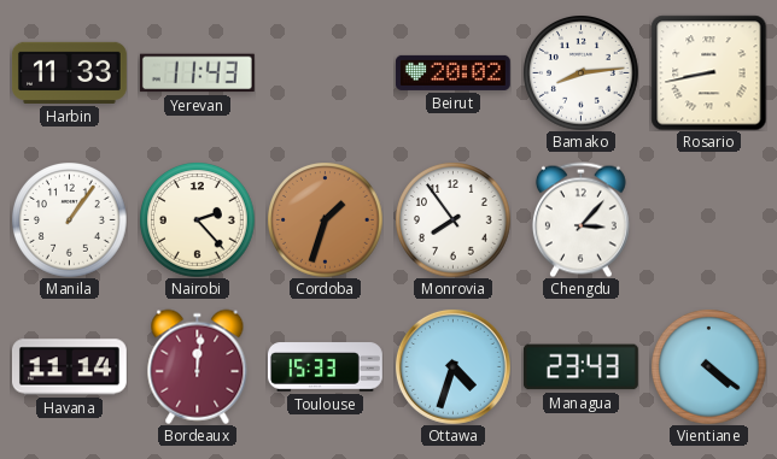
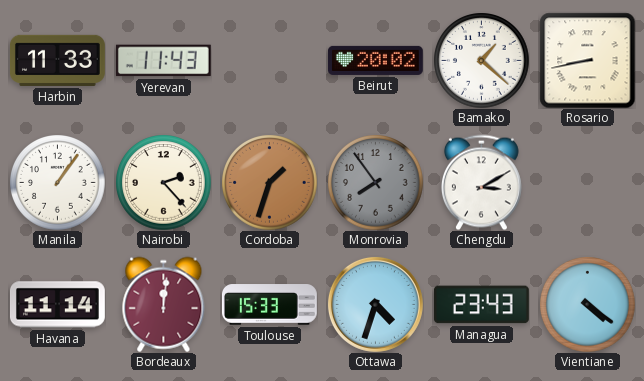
Bamako: 8:14 -> 1:22 (481, 60)
Monrovia dial: white -> grey (375, 182)
Chengdu: 3:07 -> 3:10 (481, 182)
